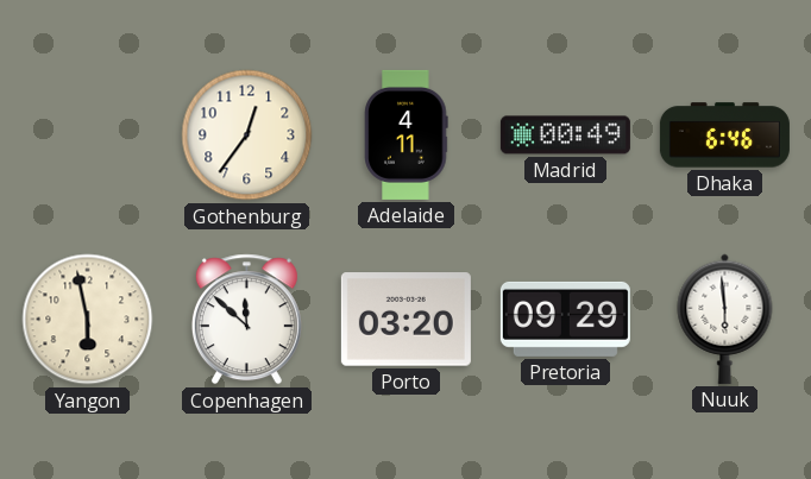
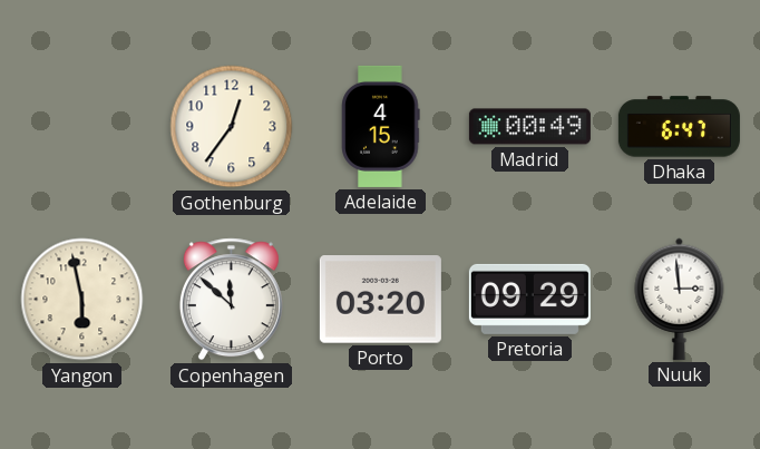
Adelaide: 4:11 -> 4:15 (381, 126)
Dhaka: 6:46 -> 6:47 (679, 127)
Nuuk: 5:59 -> 2:59 (680, 299)
